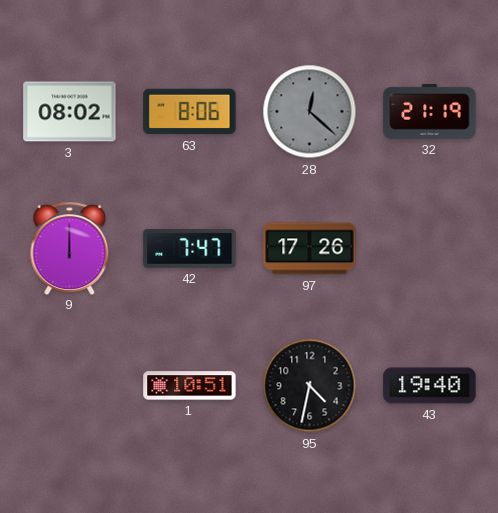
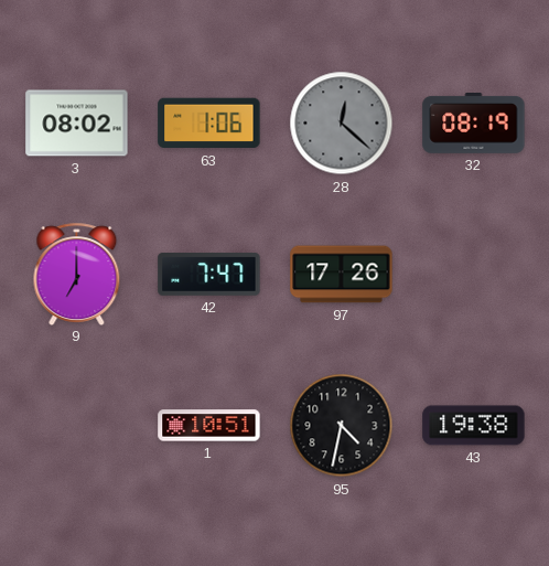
63: 8:06 -> 1:06 (209, 124)
32: 21:19 -> 08:19 (474, 124)
9: 12:00 -> 7:00 (77, 274)
43: 19:40 -> 19:38 (474, 426)
